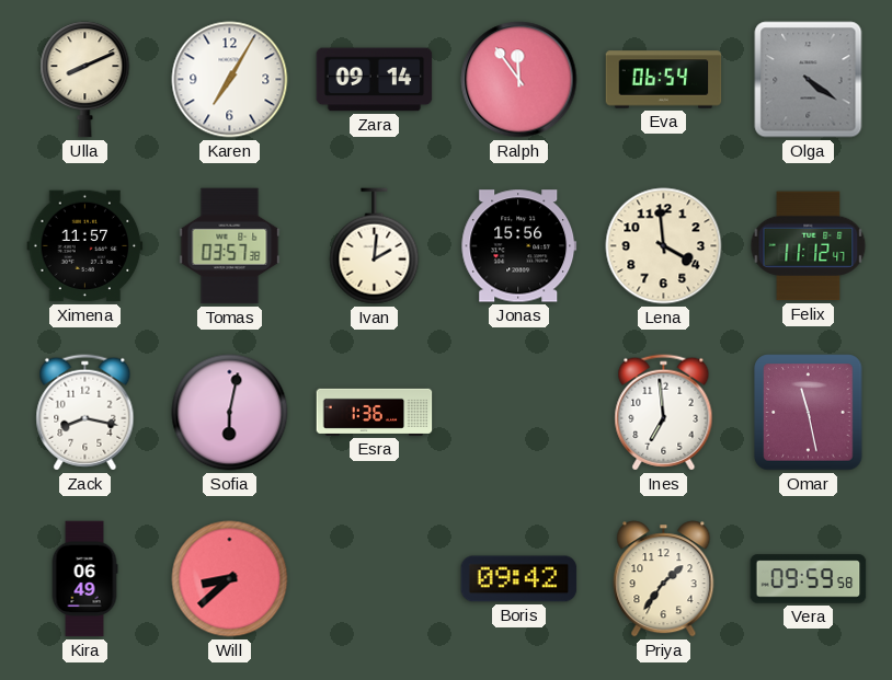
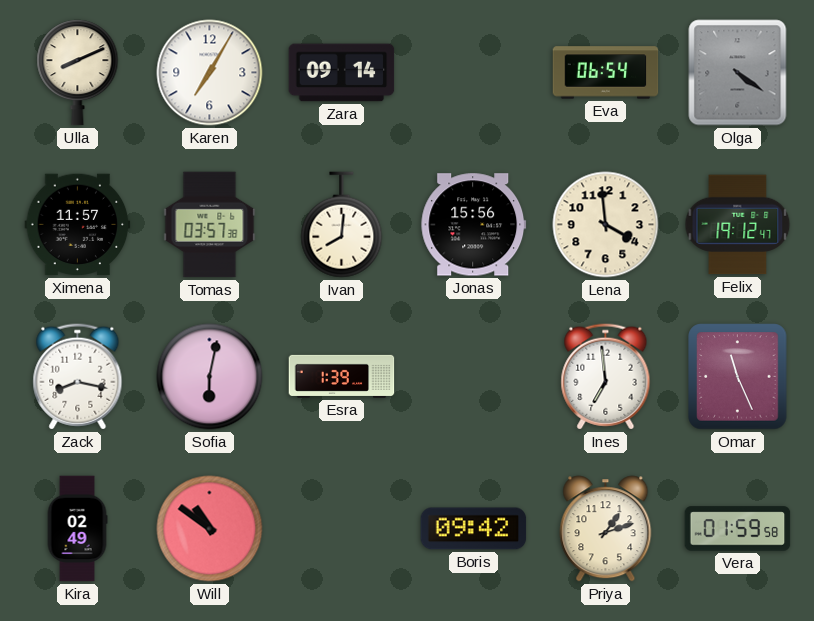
Ralph: 11:54 -> none (519, 80)
Ivan: 2:01 -> 8:01 (342, 225)
Felix: 11:12 -> 19:12 (738, 225)
Esra: 1:36 -> 1:39 (342, 376)
Omar: 11:28 -> 11:26 (738, 377)
Kira: 06:49 -> 02:49 (77, 529)
Will: 8:38 -> 10:51 (210, 529)
Priya: 1:36 -> 1:12 (606, 529)
Vera: 09:59 -> 01:59 (738, 529)
